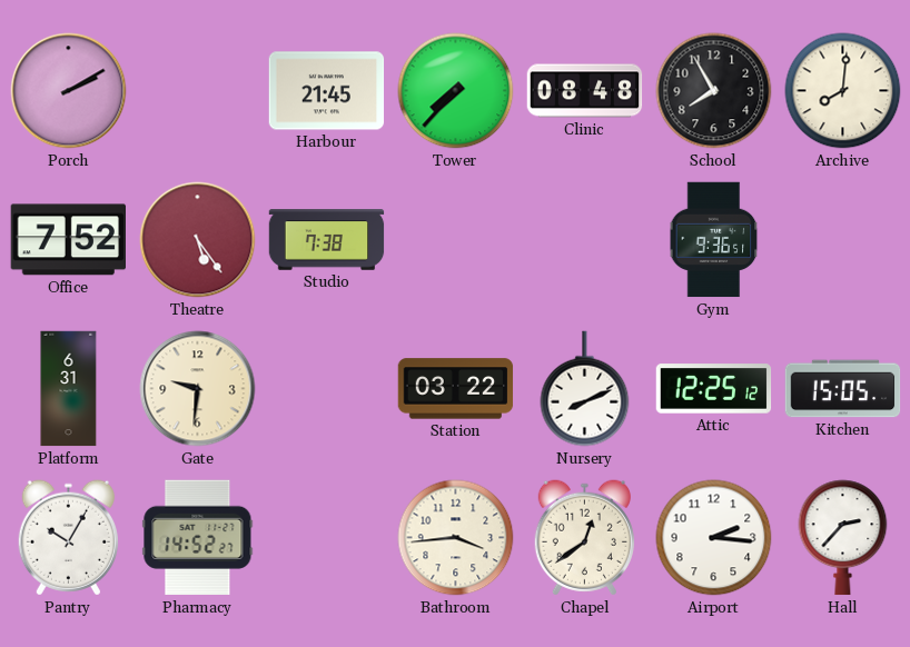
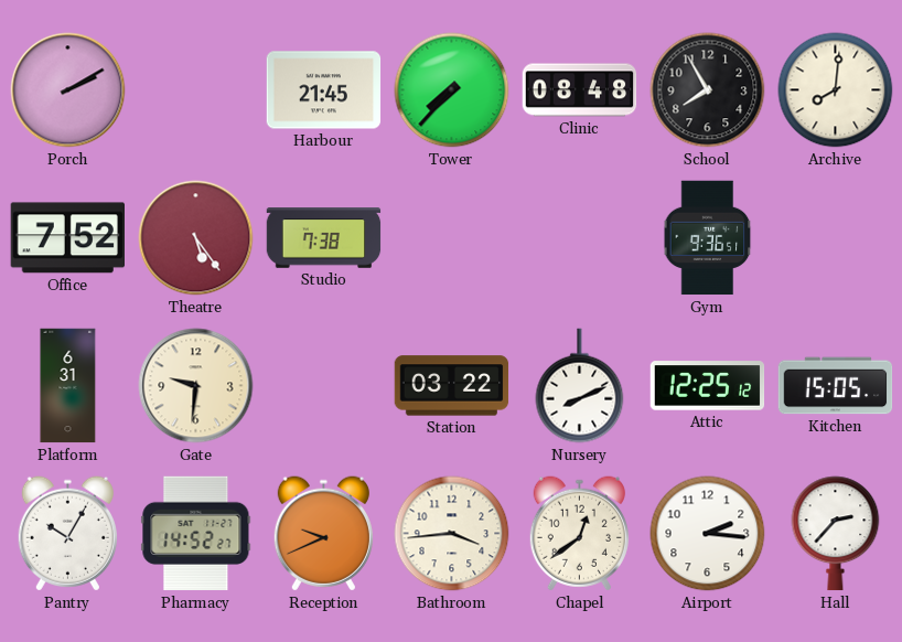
Reception: none -> 9:41 (323, 534)
